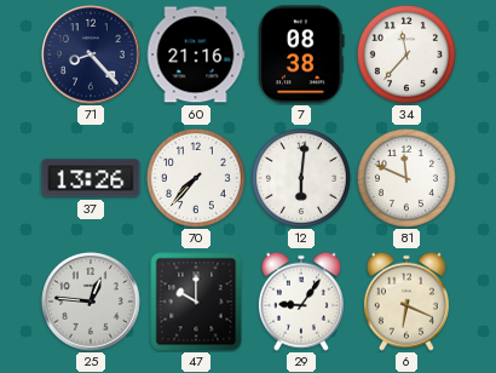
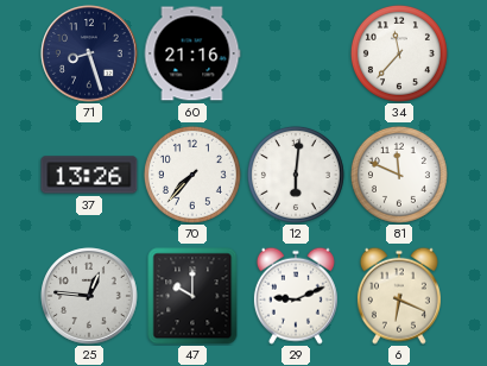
71: 8:23 -> 8:27 (89, 53)
7: 08:38 -> none (301, 54)
29: 9:06 -> 9:11 (296, 296)
